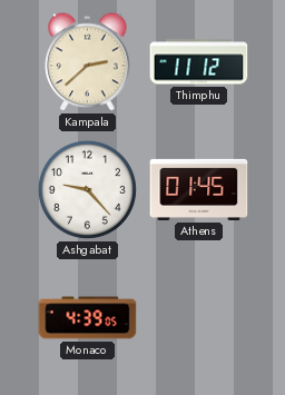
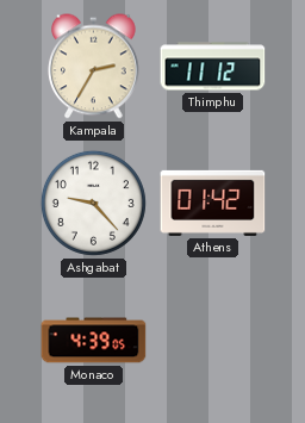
Kampala: 2:38 -> 2:35 (94, 67)
Athens: 01:45 -> 01:42 (213, 203)
